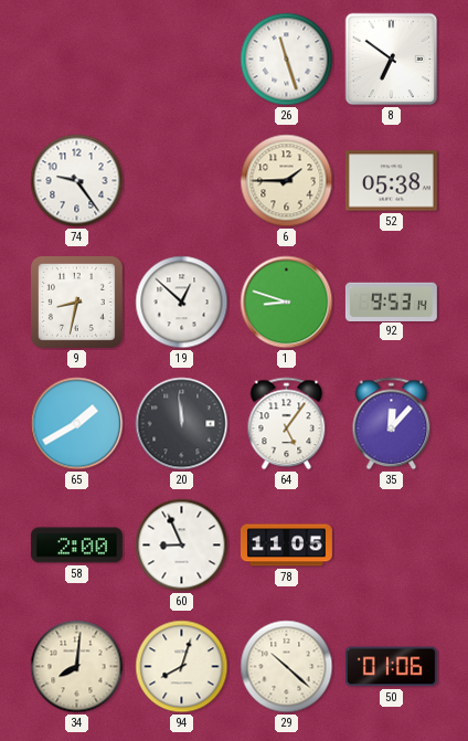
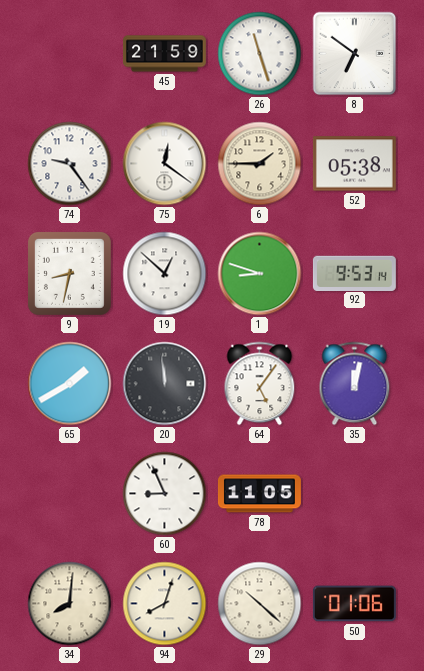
45: none -> 21:59 (164, 54)
75: none -> 12:21 (165, 164)
35: 12:07 -> 12:02 (355, 384)
58: 2:00 -> none (76, 546)
